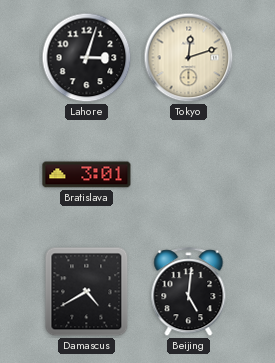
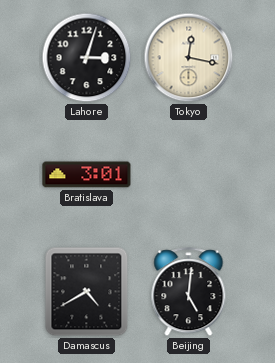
Tokyo: 12:12 -> 12:17 (189, 58)
